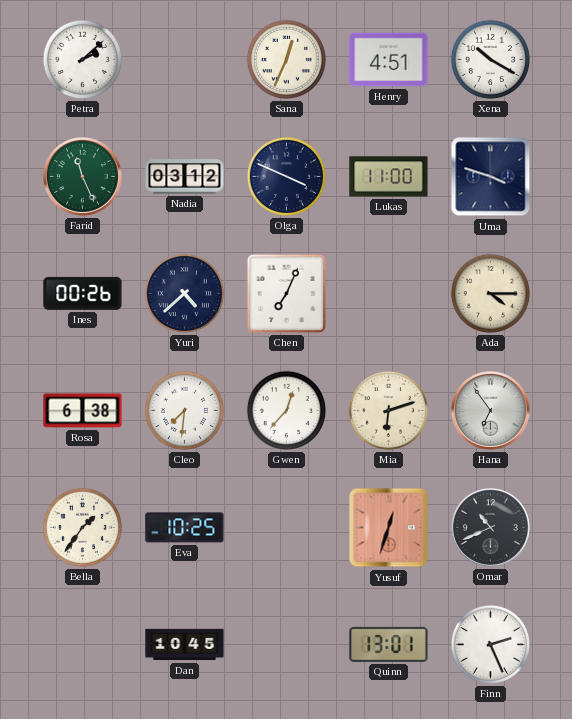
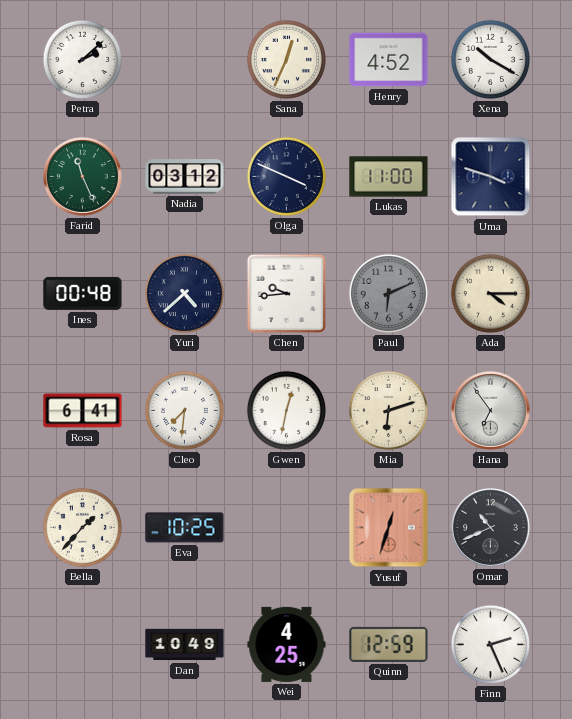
Henry: 4:51 -> 4:52 (389, 60)
Ines: 00:26 -> 00:48 (83, 293)
Chen: 7:04 -> 9:44 (286, 293)
Paul: none -> 6:11 (388, 293)
Rosa: 6:38 -> 6:41 (83, 411)
Gwen: 12:37 -> 12:32 (286, 410)
Bella: 1:36 -> 1:37 (82, 527)
Dan: 10:45 -> 10:49 (185, 645)
Wei: none -> 4:25 (287, 644)
Quinn: 13:01 -> 12:59 (389, 644)
